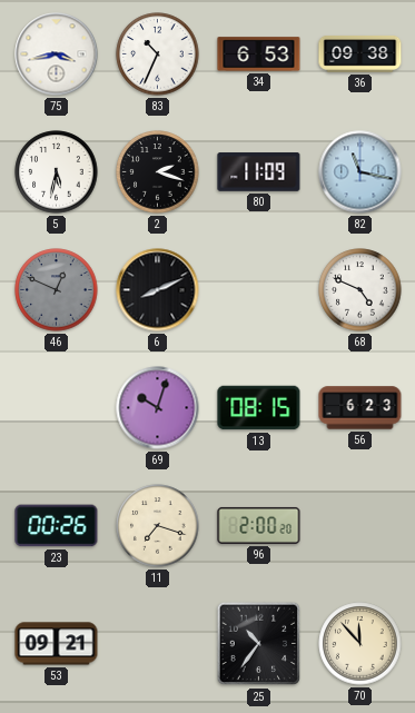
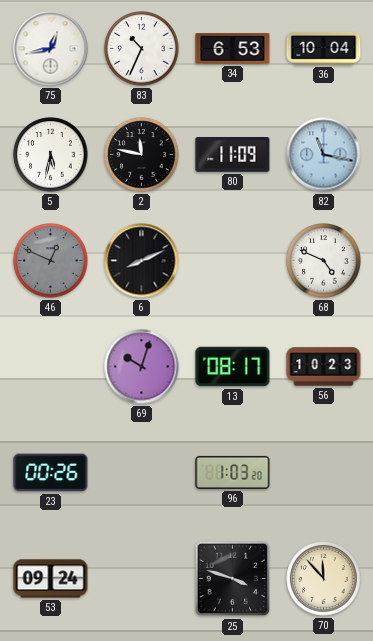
75: 3:43 -> 12:43 (51, 49)
36: 09:38 -> 10:04 (324, 48)
2: 2:18 -> 11:47 (142, 155)
13: 08:15 -> 08:17 (233, 367)
56: 6:23 -> 10:23 (324, 367)
11: 7:18 -> none (158, 526)
96: 2:00 -> 1:03 (233, 472)
53: 09:21 -> 09:24 (51, 579)
25: 10:36 -> 3:48 (233, 579)
